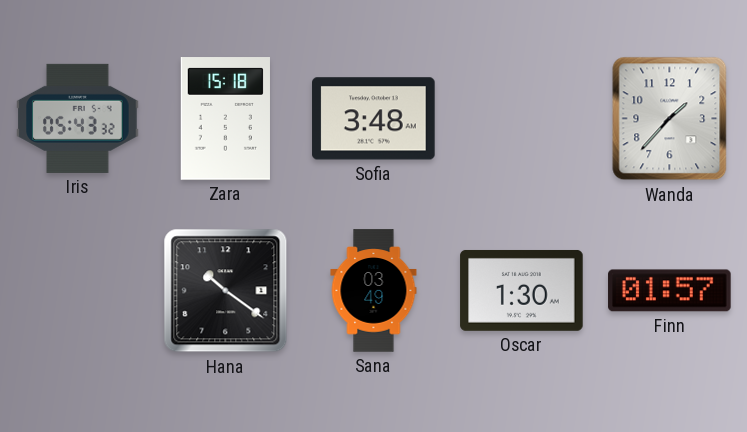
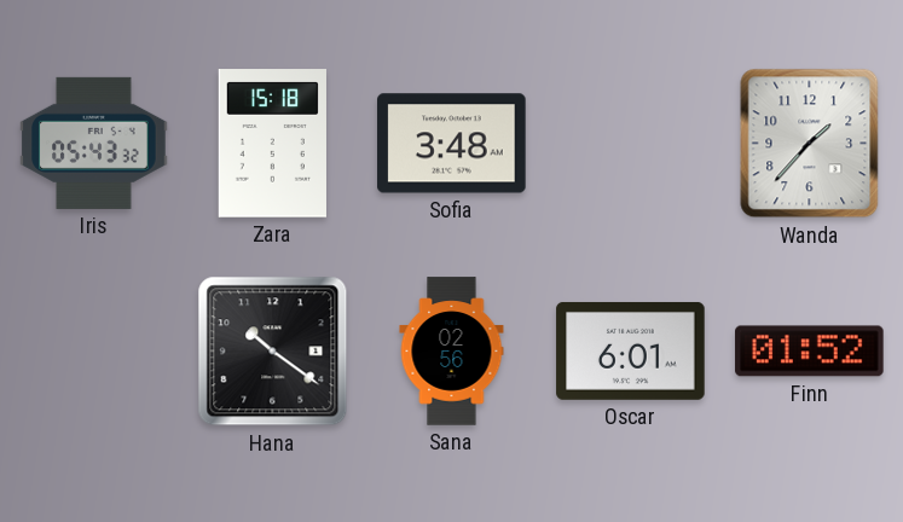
Sana: 03:49 -> 02:56 (452, 352)
Oscar: 1:30 -> 6:01 (631, 350)
Finn: 01:57 -> 01:52 (810, 352)
